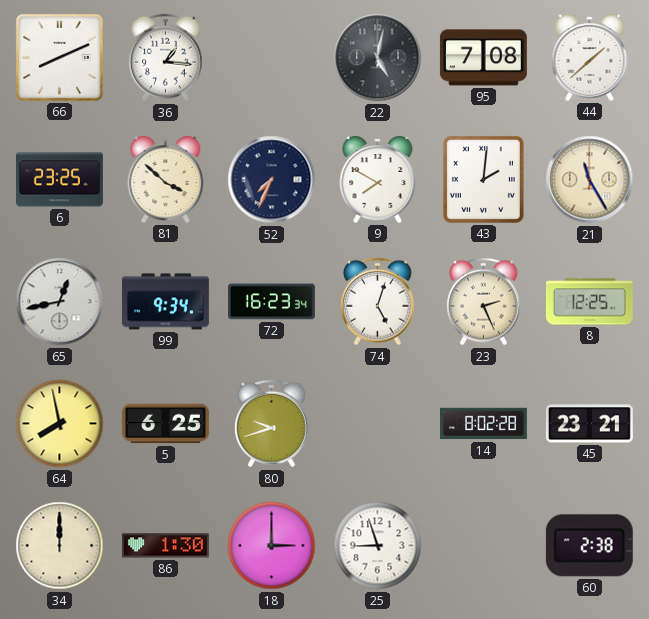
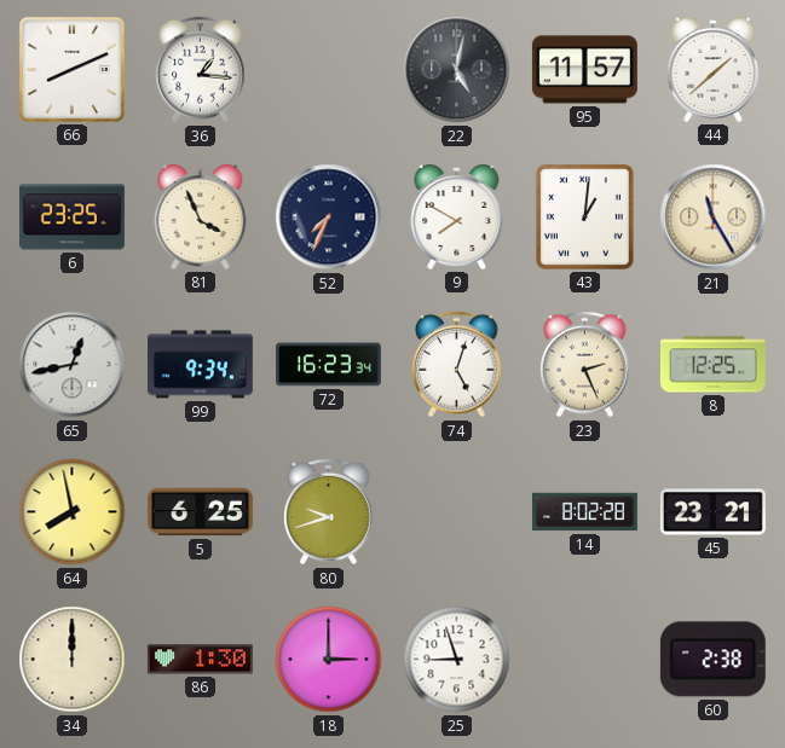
95: 7:08 -> 11:57 (584, 70)
81: 3:52 -> 3:56 (201, 216)
43: 2:01 -> 1:01 (584, 216)
